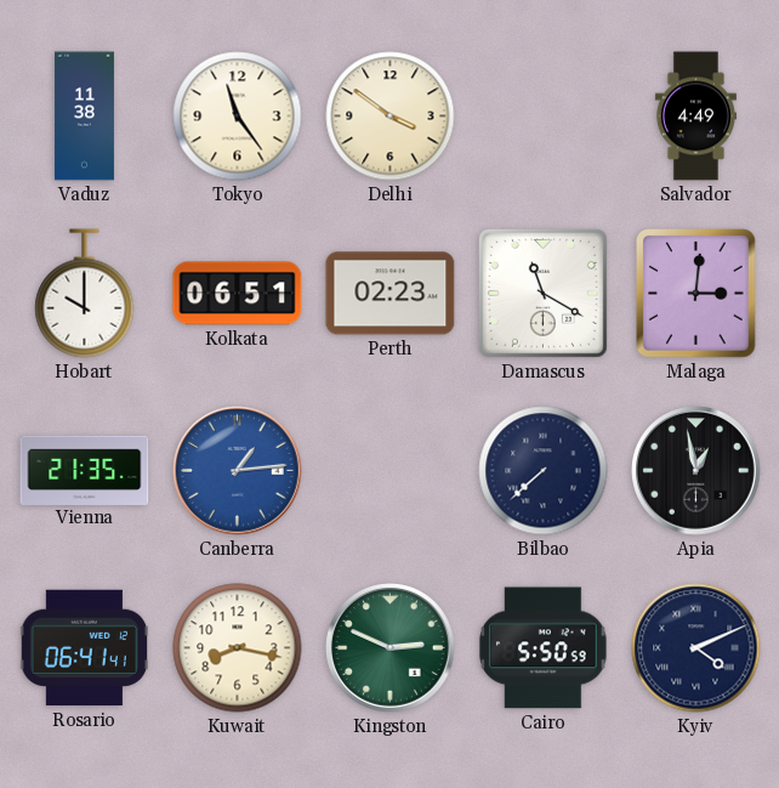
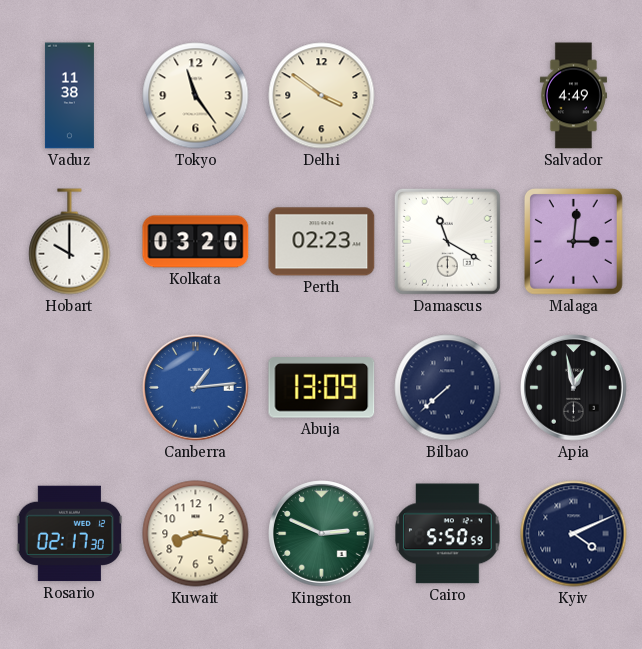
Kolkata: 06:51 -> 03:20 (196, 242)
Vienna: 21:35 -> none (85, 470)
Abuja: none -> 13:09 (322, 388)
Rosario: 06:41 -> 02:17 (69, 534)
